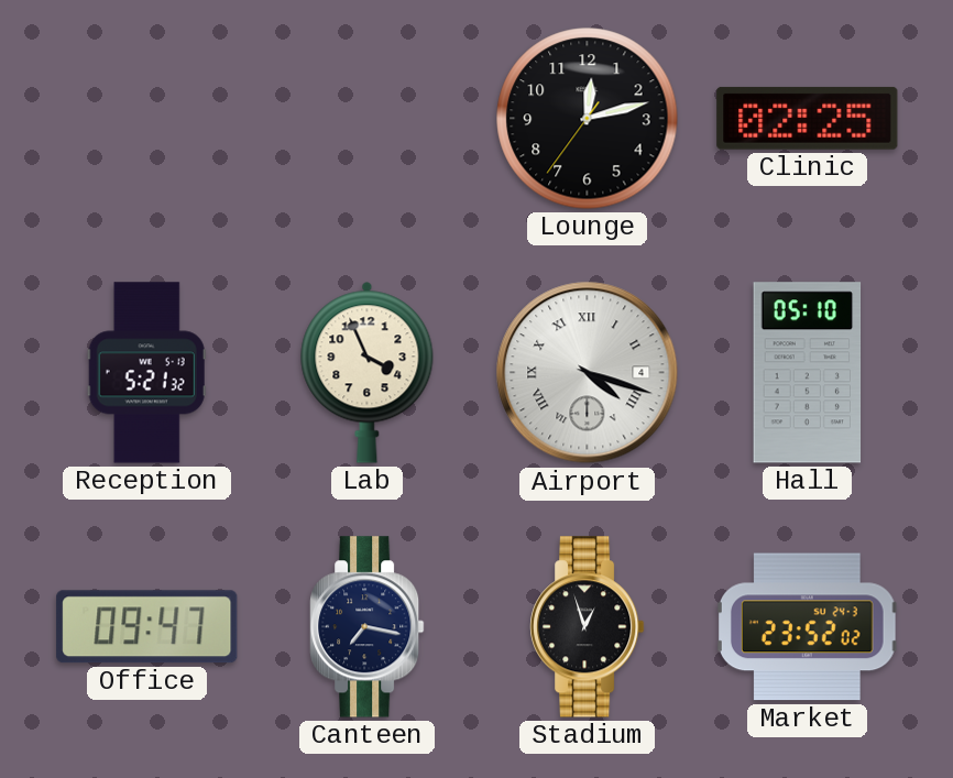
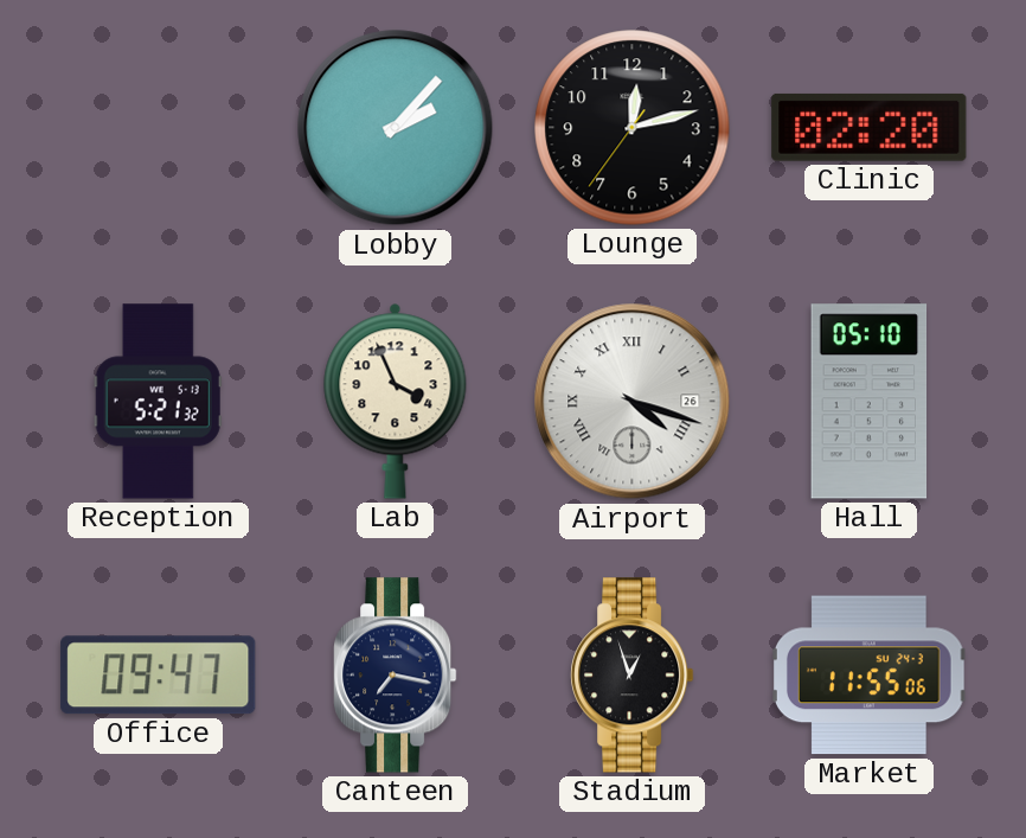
Lobby: none -> 2:07 (396, 128)
Clinic: 02:25 -> 02:20 (870, 127)
Airport date: 4 -> 26 (633, 402)
Market: 23:52 -> 11:55 (868, 676)
